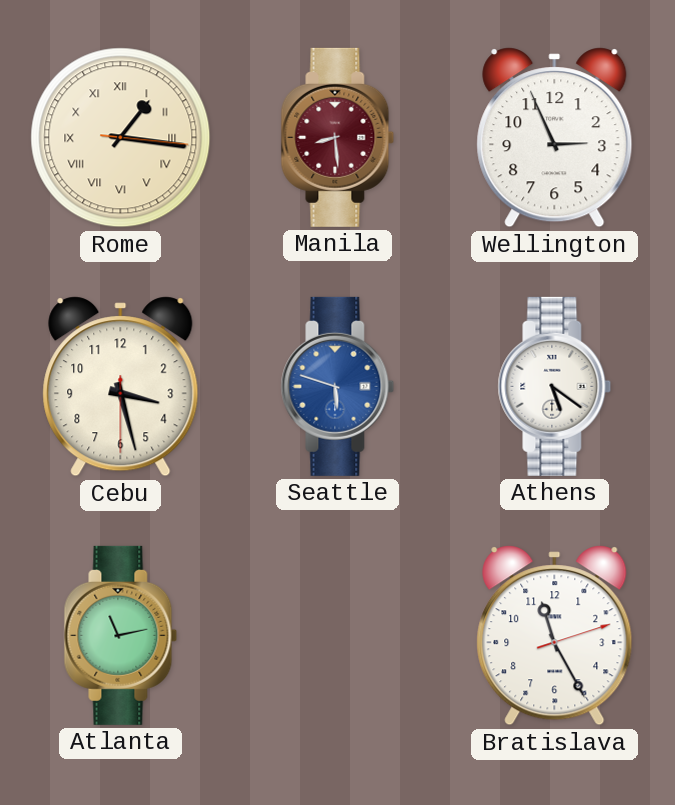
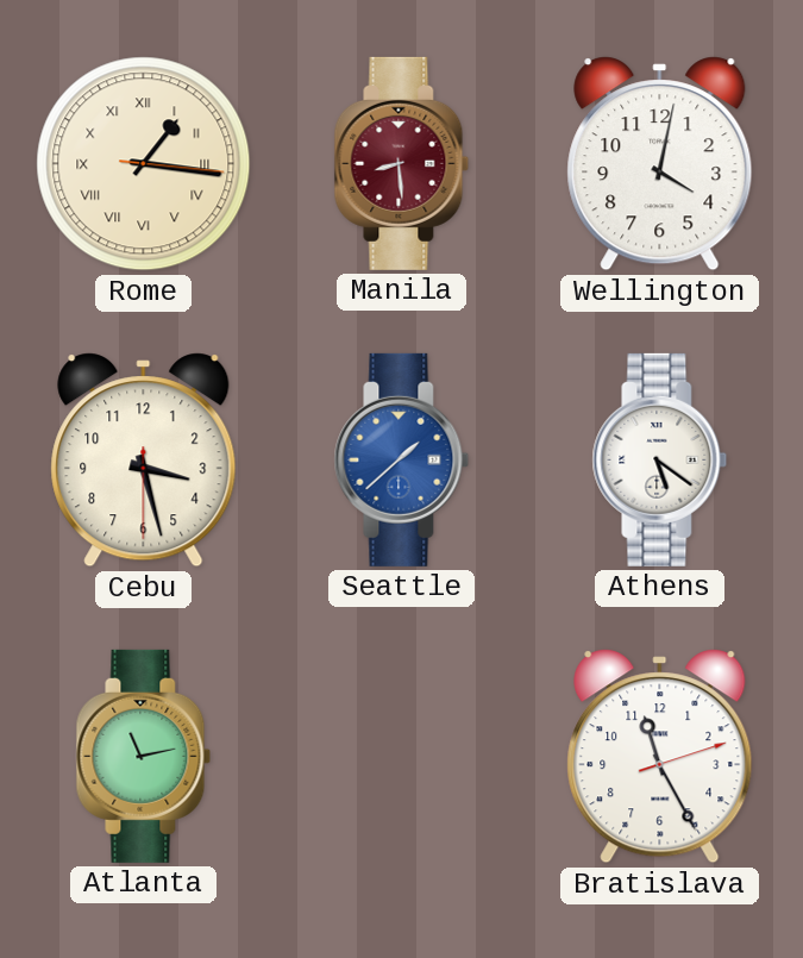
Wellington: 2:56 -> 4:02 (660, 164)
Seattle: 5:48 -> 1:38 (402, 459)
